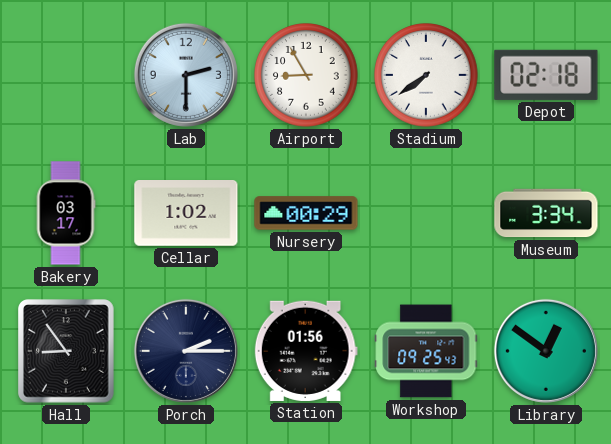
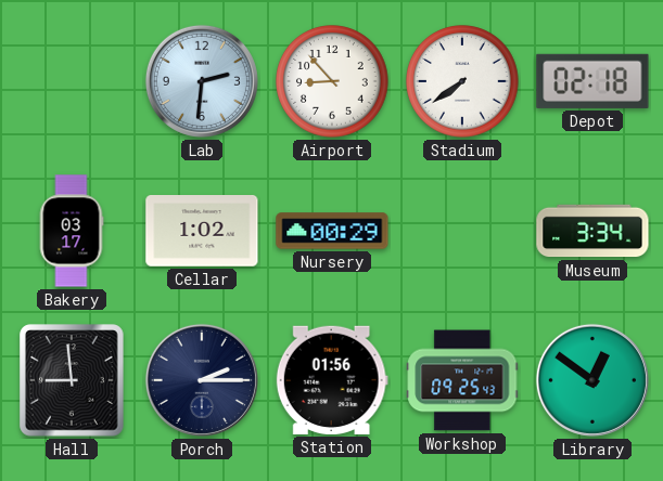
Lab: 2:30 -> 2:31 (202, 81)
Airport: 8:55 -> 8:53 (332, 81)
Hall: 8:54 -> 8:59 (72, 380)
